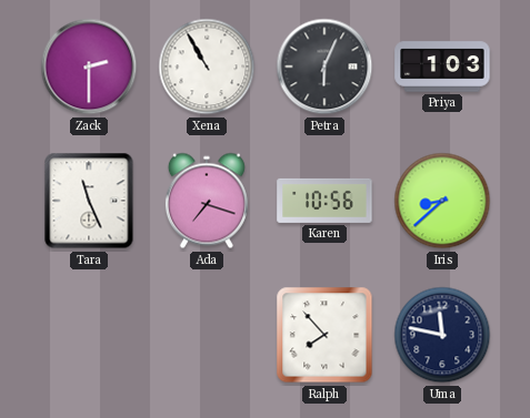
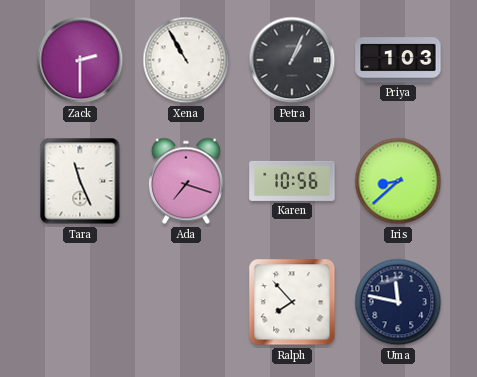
Petra: 6:04 -> 1:04 (292, 60)
